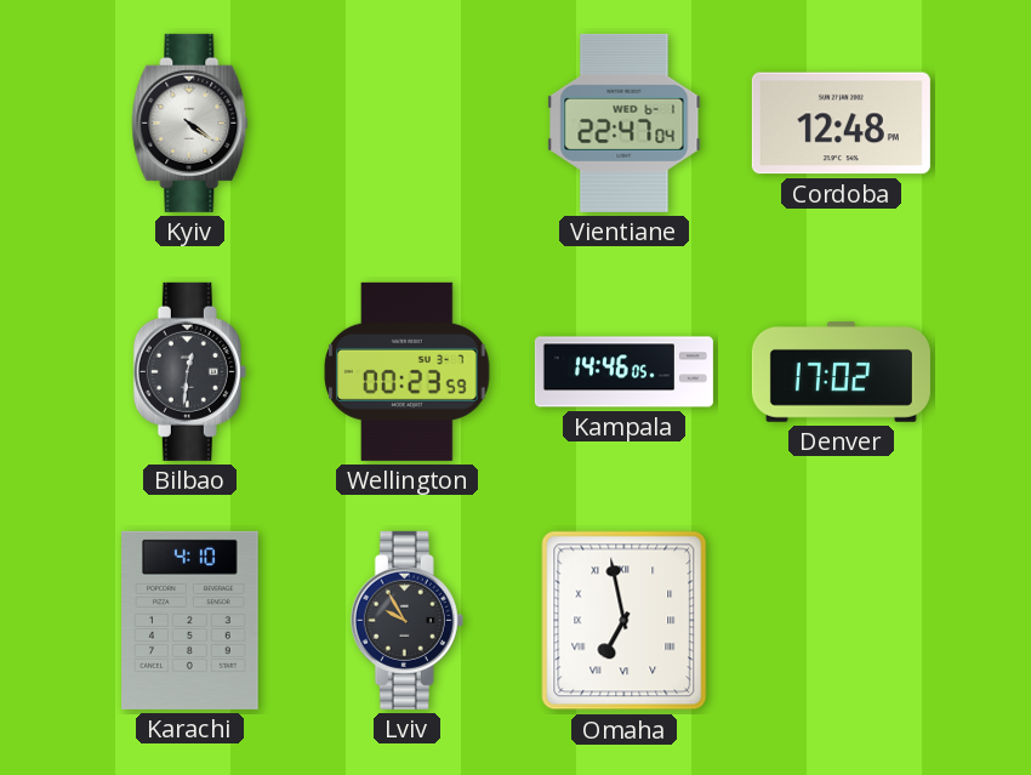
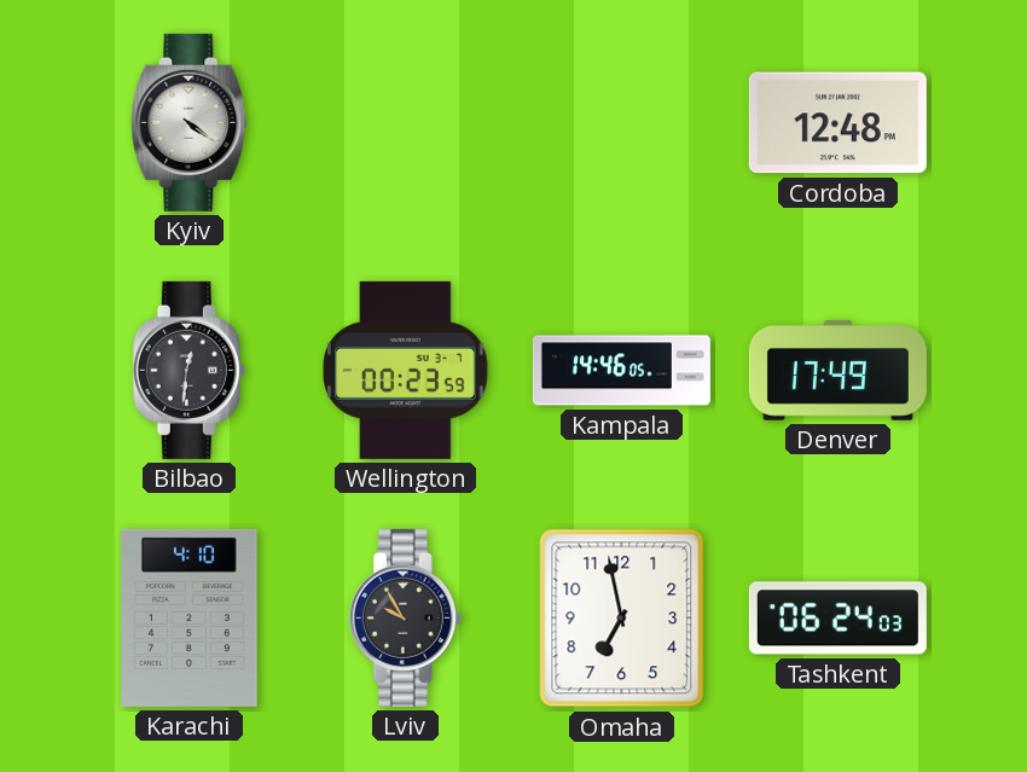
Vientiane: 22:47 -> none (625, 122)
Denver: 17:02 -> 17:49 (837, 371)
Omaha numerals: Roman -> Arabic (622, 619)
Tashkent: none -> 06:24 (837, 619)
